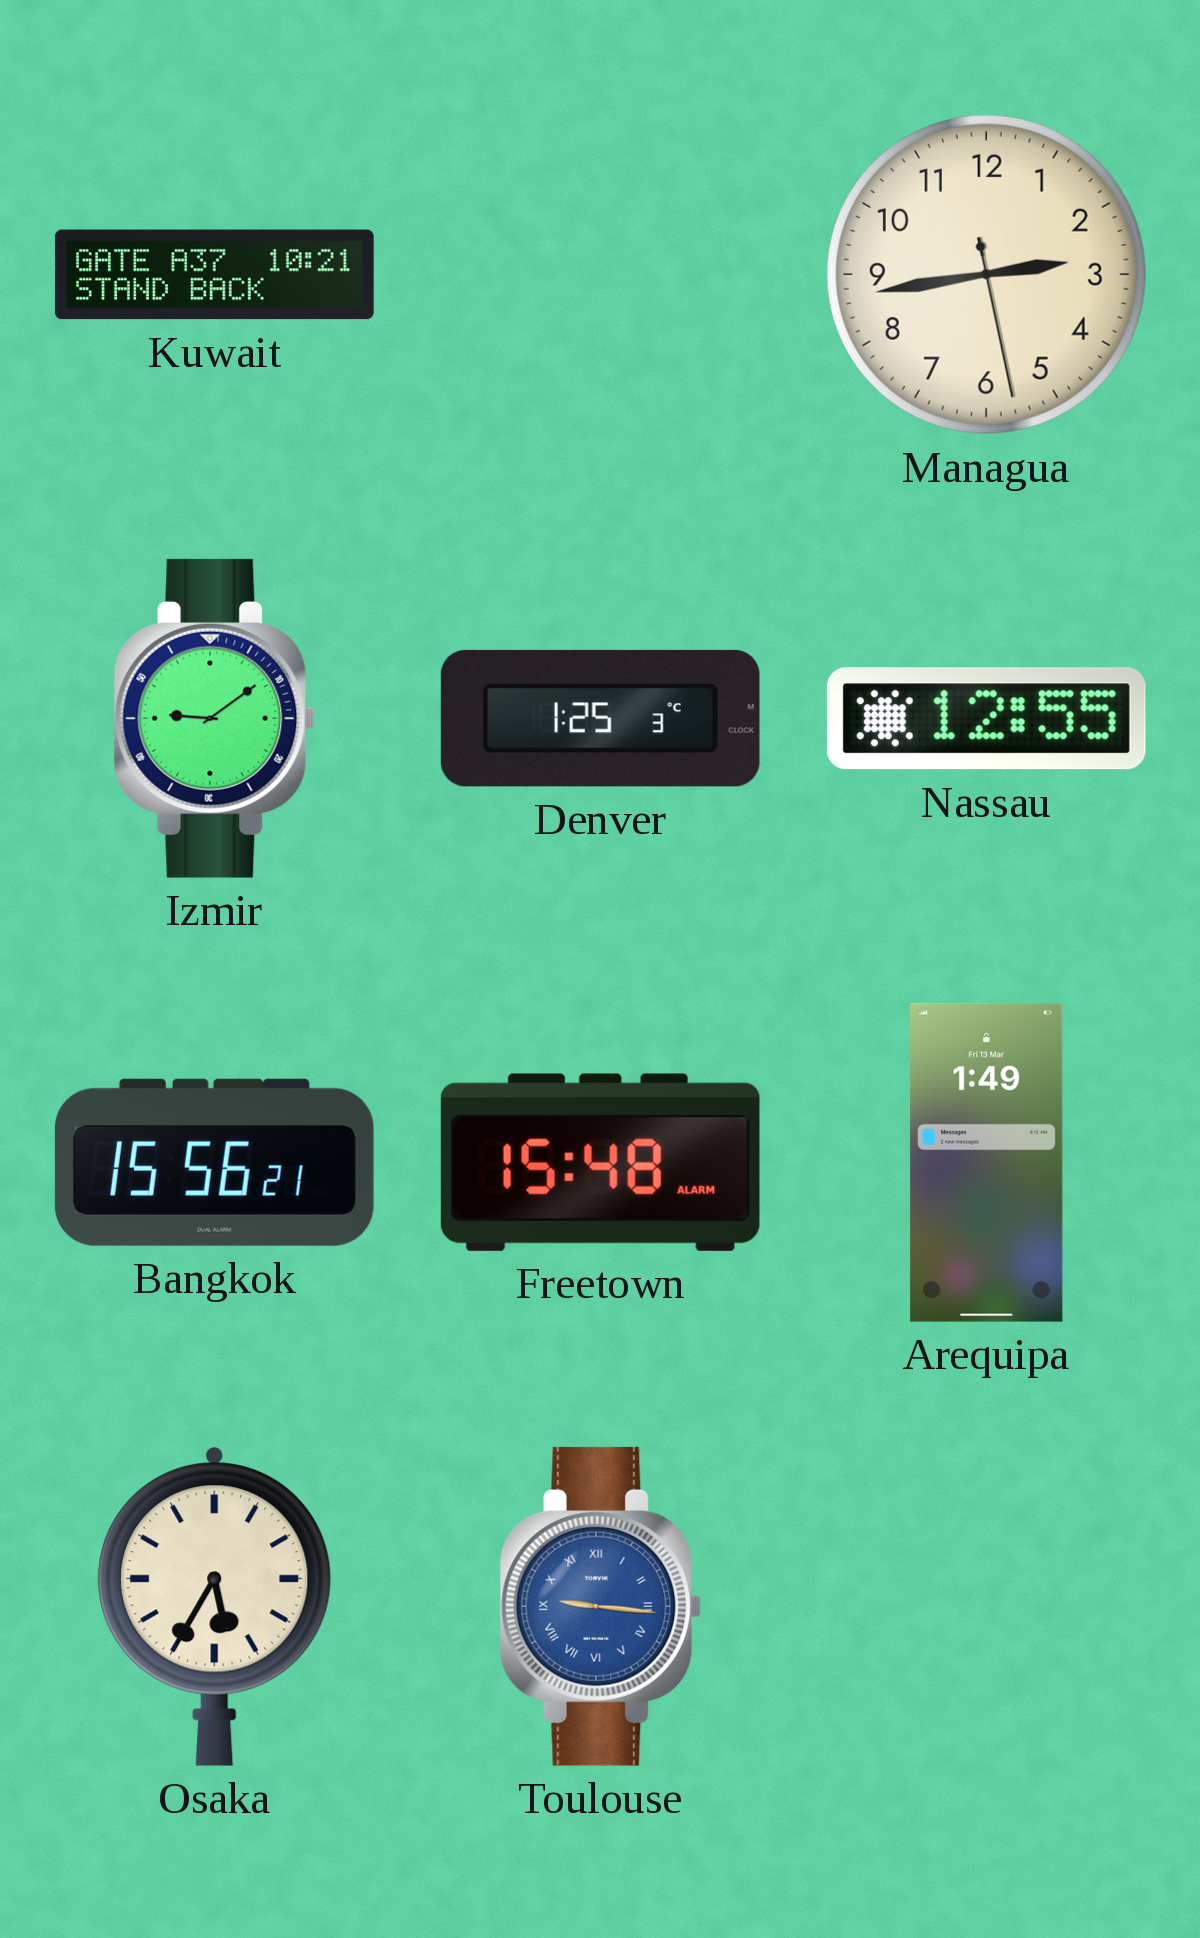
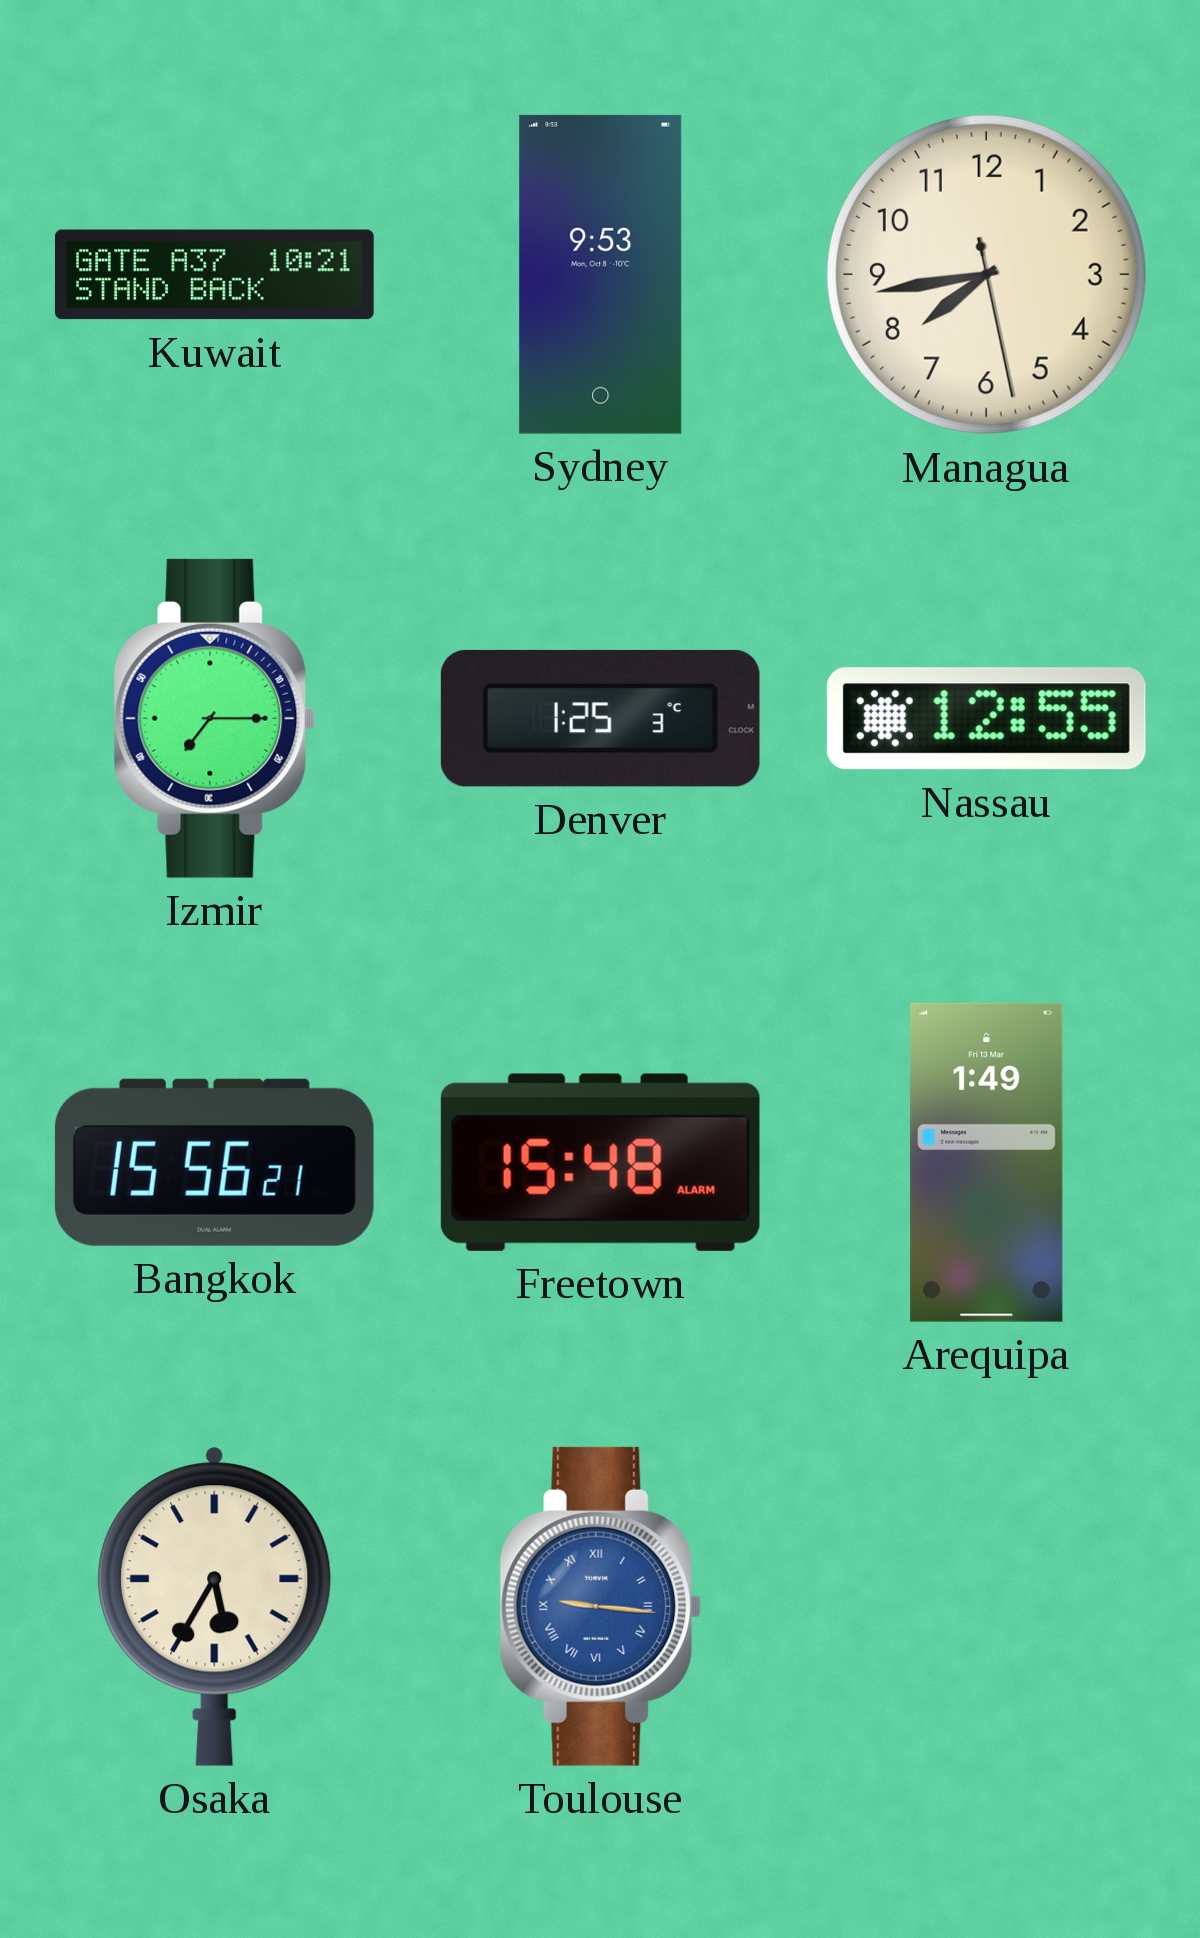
Sydney: none -> 9:53 (601, 274)
Managua: 2:43 -> 7:43 (986, 274)
Izmir: 9:09 -> 7:15 (215, 718)
